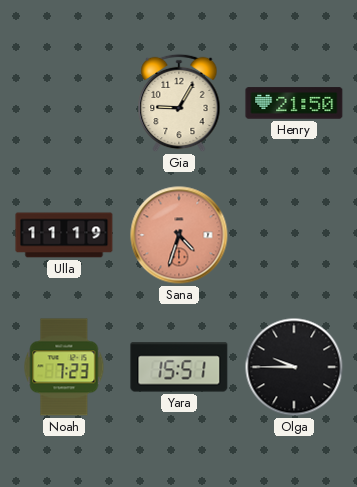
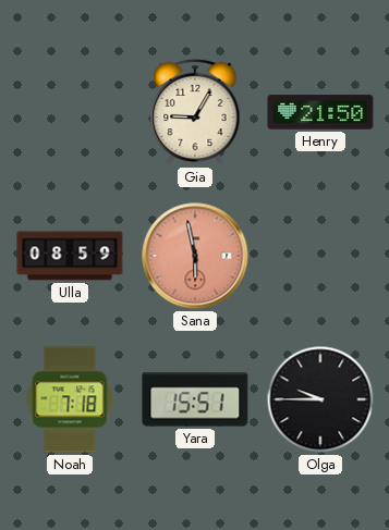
Ulla: 11:19 -> 08:59 (70, 256)
Sana: 4:33 -> 5:58 (195, 256)
Noah: 7:23 -> 7:18 (70, 399)
